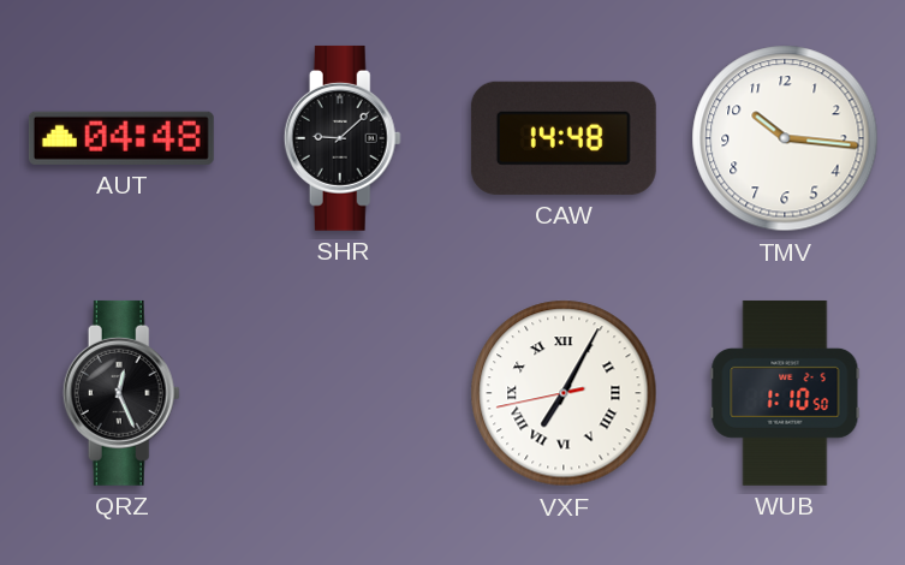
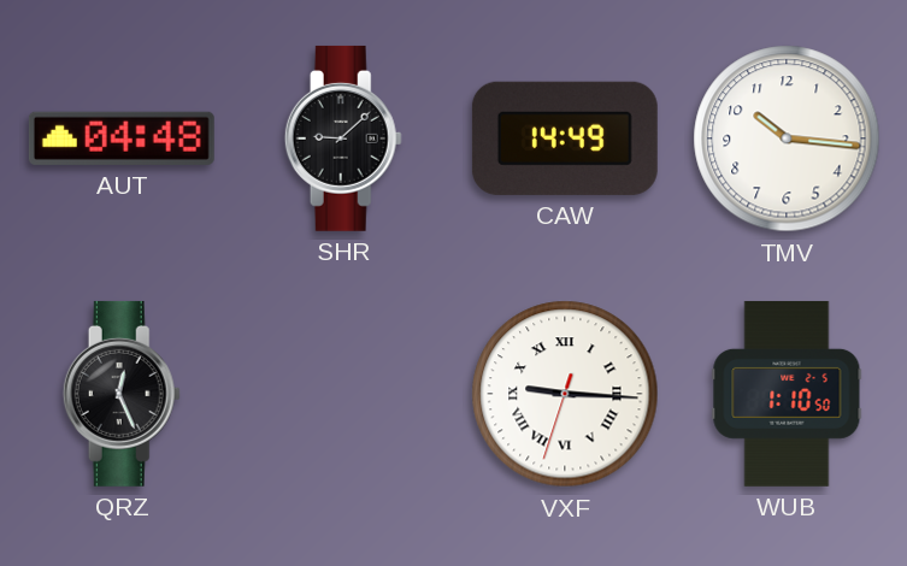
CAW: 14:48 -> 14:49 (565, 138)
VXF: 7:04 -> 9:15 (565, 394)
